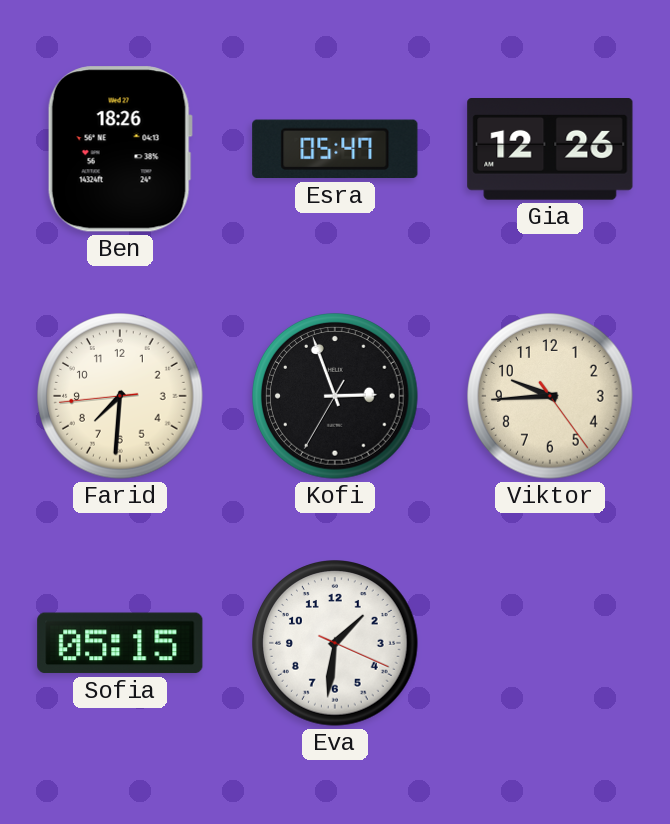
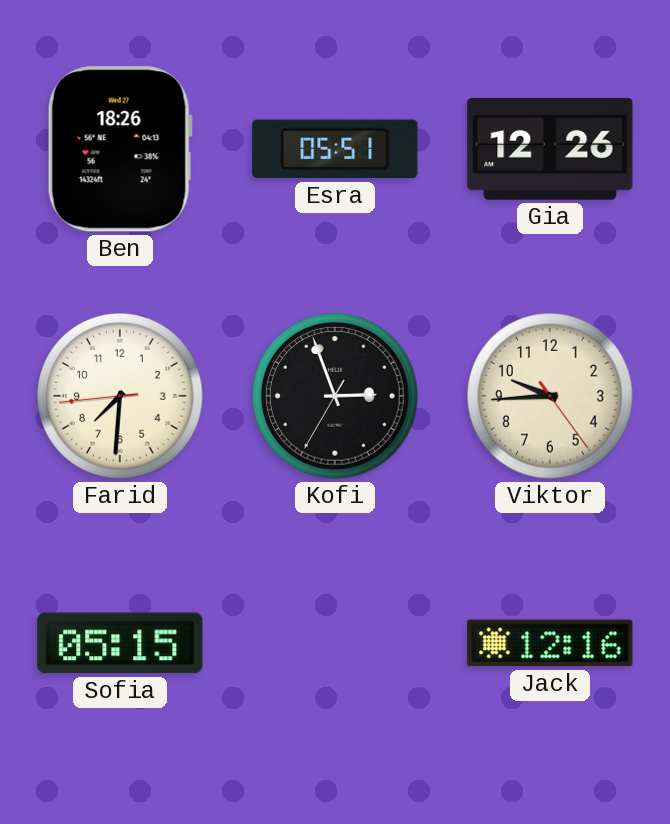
Esra: 05:47 -> 05:51 (335, 149)
Eva: 1:31 -> none (335, 643)
Jack: none -> 12:16 (550, 643)
